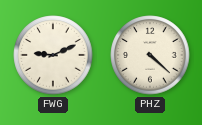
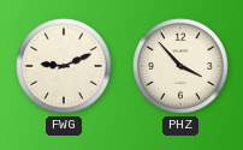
PHZ: 4:22 -> 3:53 (180, 66)
